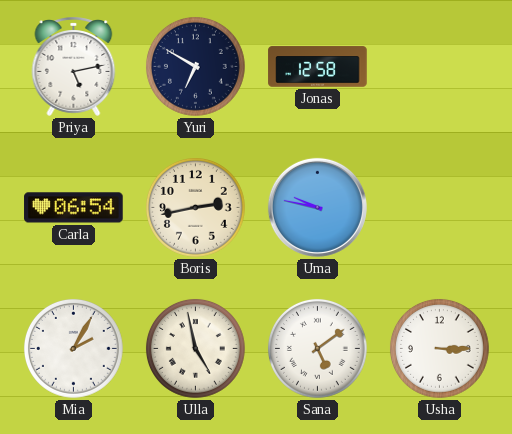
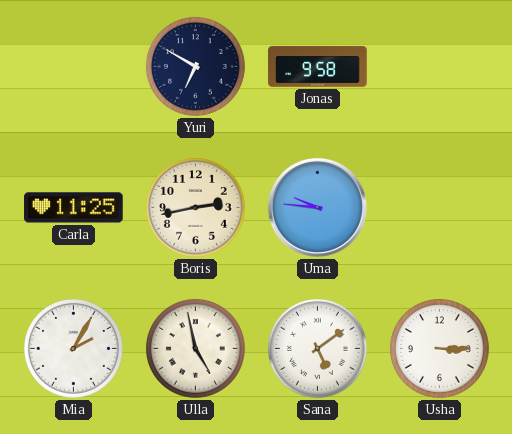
Priya: 5:13 -> none (74, 66)
Jonas: 12:58 -> 9:58 (318, 67)
Carla: 06:54 -> 11:25 (74, 208)
Uma: 9:47 -> 9:46 (317, 207)
